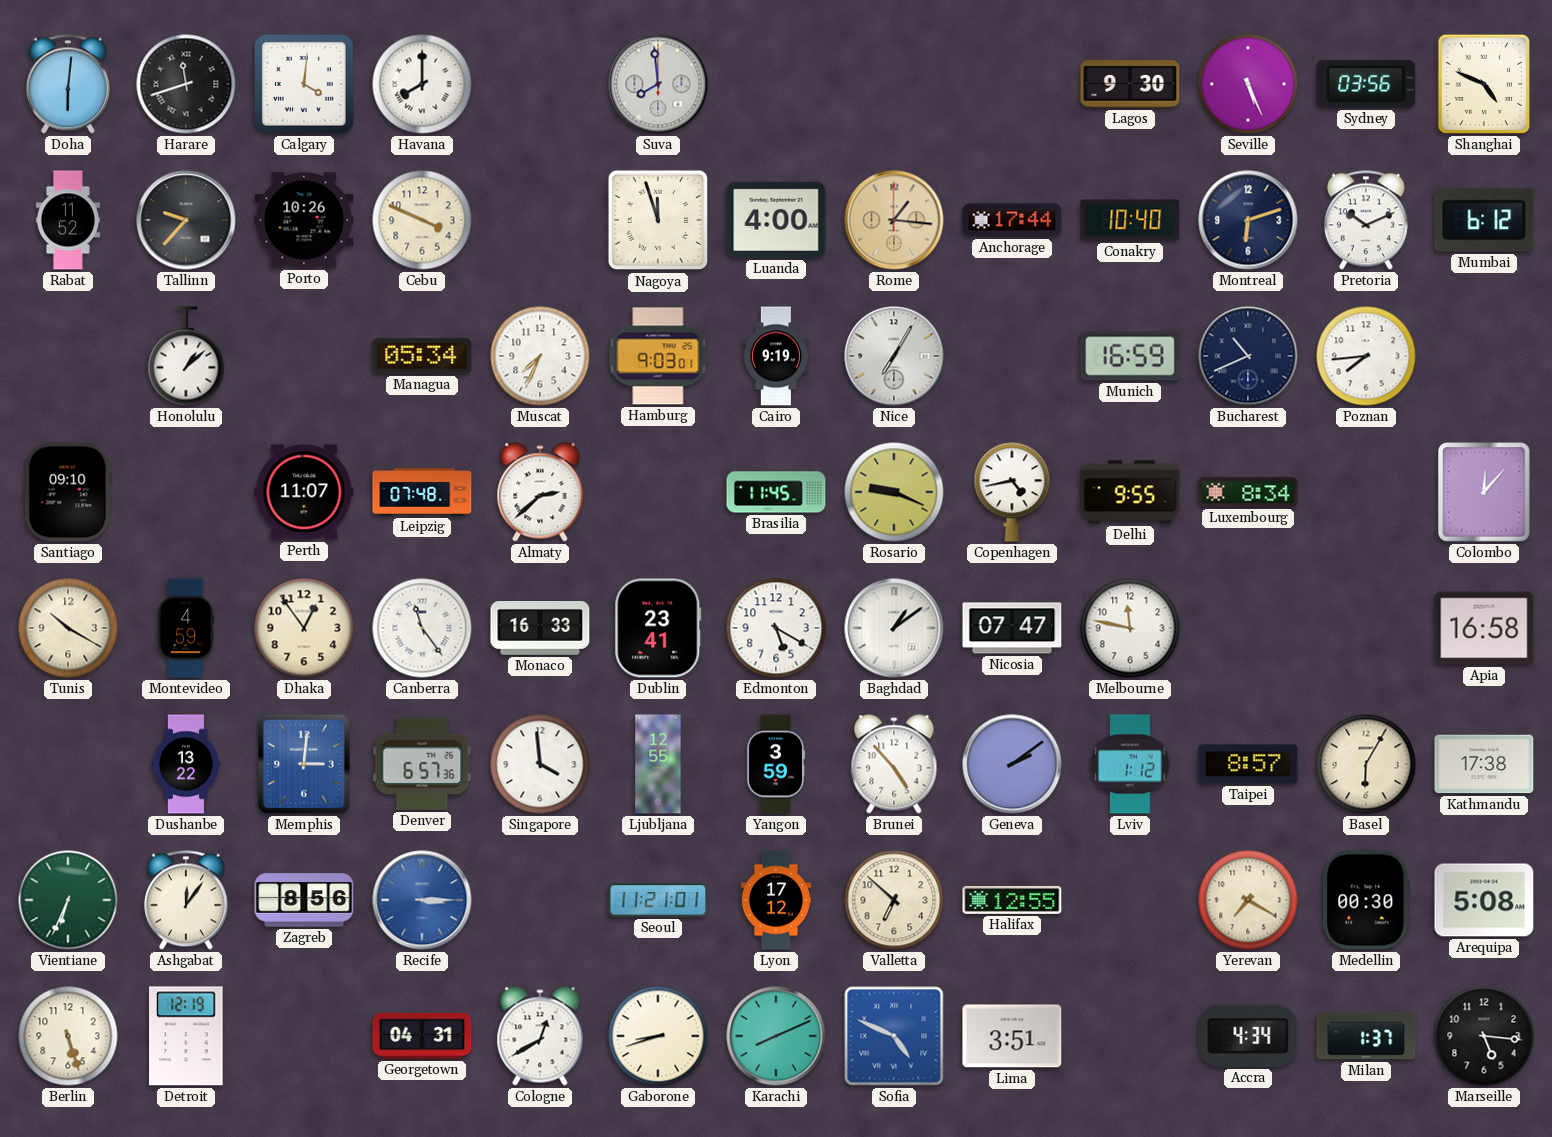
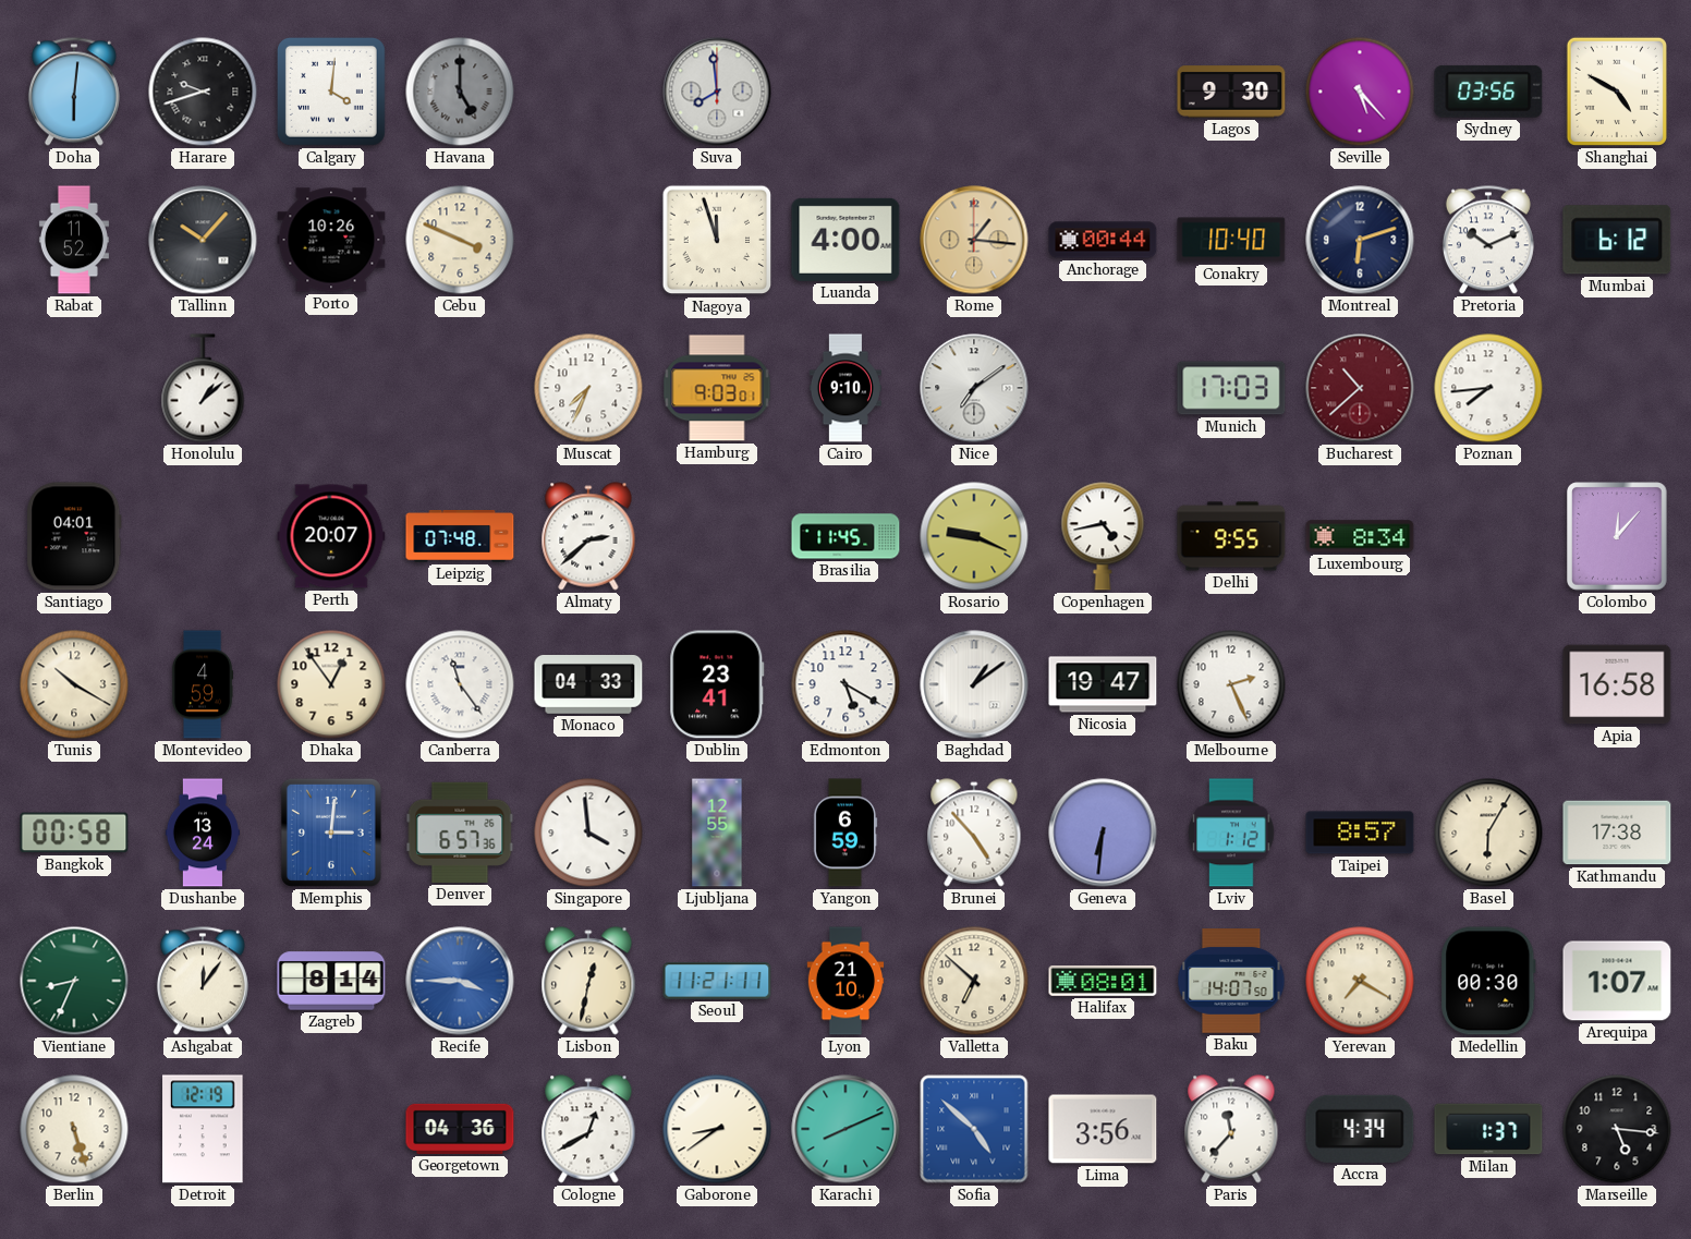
Harare: 11:42 -> 9:42 (203, 92)
Havana: 8:00 -> 5:00 (460, 92)
Havana dial: white -> grey (460, 92)
Seville: 5:26 -> 5:23 (1360, 92)
Shanghai: 4:49 -> 4:50 (1617, 92)
Tallinn: 9:37 -> 10:07 (203, 240)
Anchorage: 17:44 -> 00:44 (1103, 240)
Managua: 05:34 -> none (422, 356)
Cairo: 9:19 -> 9:10 (845, 388)
Nice: 7:05 -> 7:09 (974, 388)
Munich: 16:59 -> 17:03 (1231, 388)
Bucharest: 10:41 -> 10:38 (1360, 388)
Bucharest dial: navy -> burgundy (1360, 388)
Santiago: 09:10 -> 04:01 (74, 536)
Perth: 11:07 -> 20:07 (331, 536)
Monaco: 16:33 -> 04:33 (588, 685)
Nicosia: 07:47 -> 19:47 (1103, 684)
Melbourne: 11:47 -> 2:26 (1231, 684)
Bangkok: none -> 00:58 (74, 833)
Dushanbe: 13:22 -> 13:24 (202, 833)
Yangon: 3:59 -> 6:59 (845, 833)
Geneva: 2:09 -> 6:31 (1103, 833)
Vientiane: 6:34 -> 8:34 (74, 981)
Zagreb: 8:56 -> 8:14 (331, 981)
Recife: 3:15 -> 3:45 (460, 981)
Lisbon: none -> 12:32 (588, 981)
Seoul: 11:21:01 -> 11:21:11 (717, 981)
Lyon: 17:12 -> 21:10 (845, 981)
Halifax: 12:55 -> 08:01 (1103, 982)
Baku: none -> 14:07 (1231, 982)
Arequipa: 5:08 -> 1:07 (1617, 981)
Georgetown: 04:31 -> 04:36 (460, 1129)
Gaborone: 8:42 -> 8:39 (717, 1129)
Sofia: 4:49 -> 4:52 (974, 1129)
Lima: 3:51 -> 3:56 (1103, 1129)
Paris: none -> 11:37 (1231, 1129)
